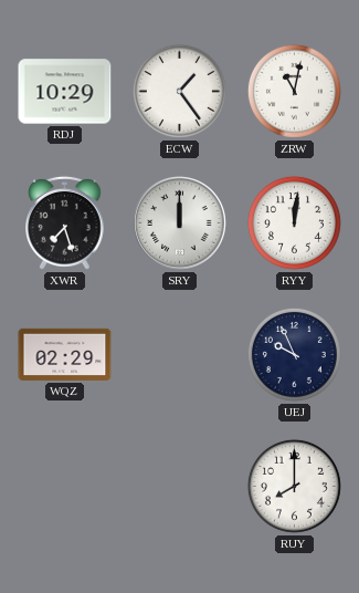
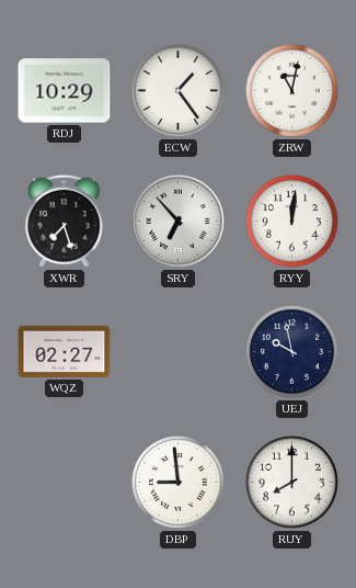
SRY: 12:00 -> 6:53 (179, 222)
WQZ: 02:29 -> 02:27 (65, 351)
UEJ: 9:56 -> 9:58 (291, 351)
DBP: none -> 8:59 (177, 482)
